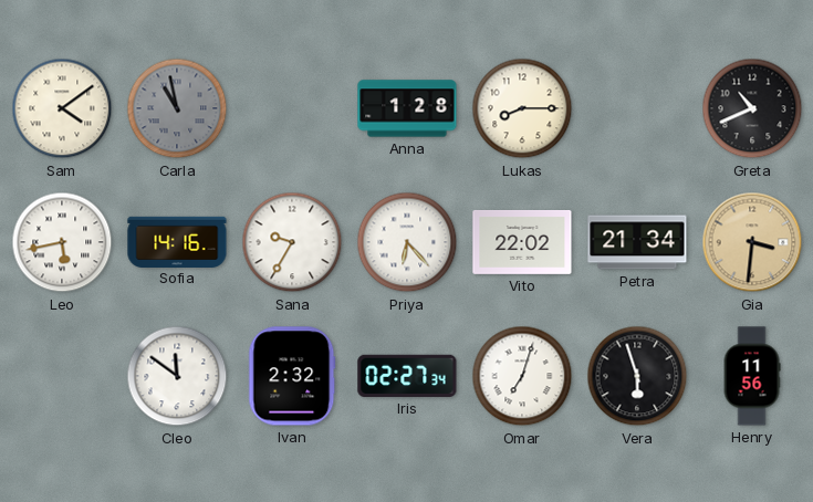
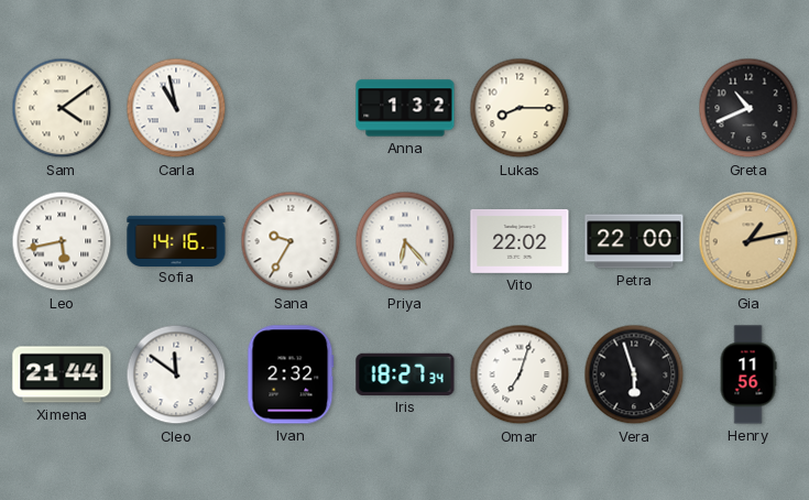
Carla dial: grey -> white (176, 108)
Anna: 1:28 -> 1:32 (405, 108)
Petra: 21:34 -> 22:00 (634, 241)
Gia: 3:31 -> 1:13 (748, 241)
Ximena: none -> 21:44 (62, 374)
Iris: 02:27 -> 18:27 (405, 374)
